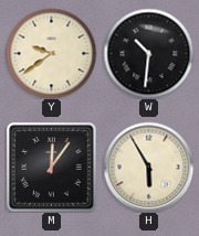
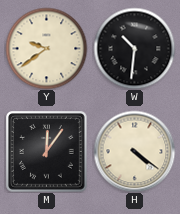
H: 5:55 -> 4:21 (134, 151)
